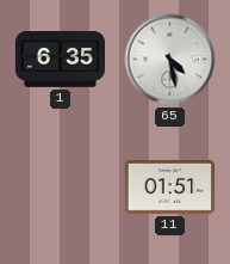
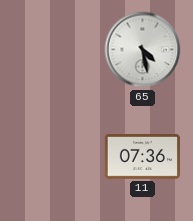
1: 6:35 -> none (60, 60)
11: 01:51 -> 07:36 (142, 156)
